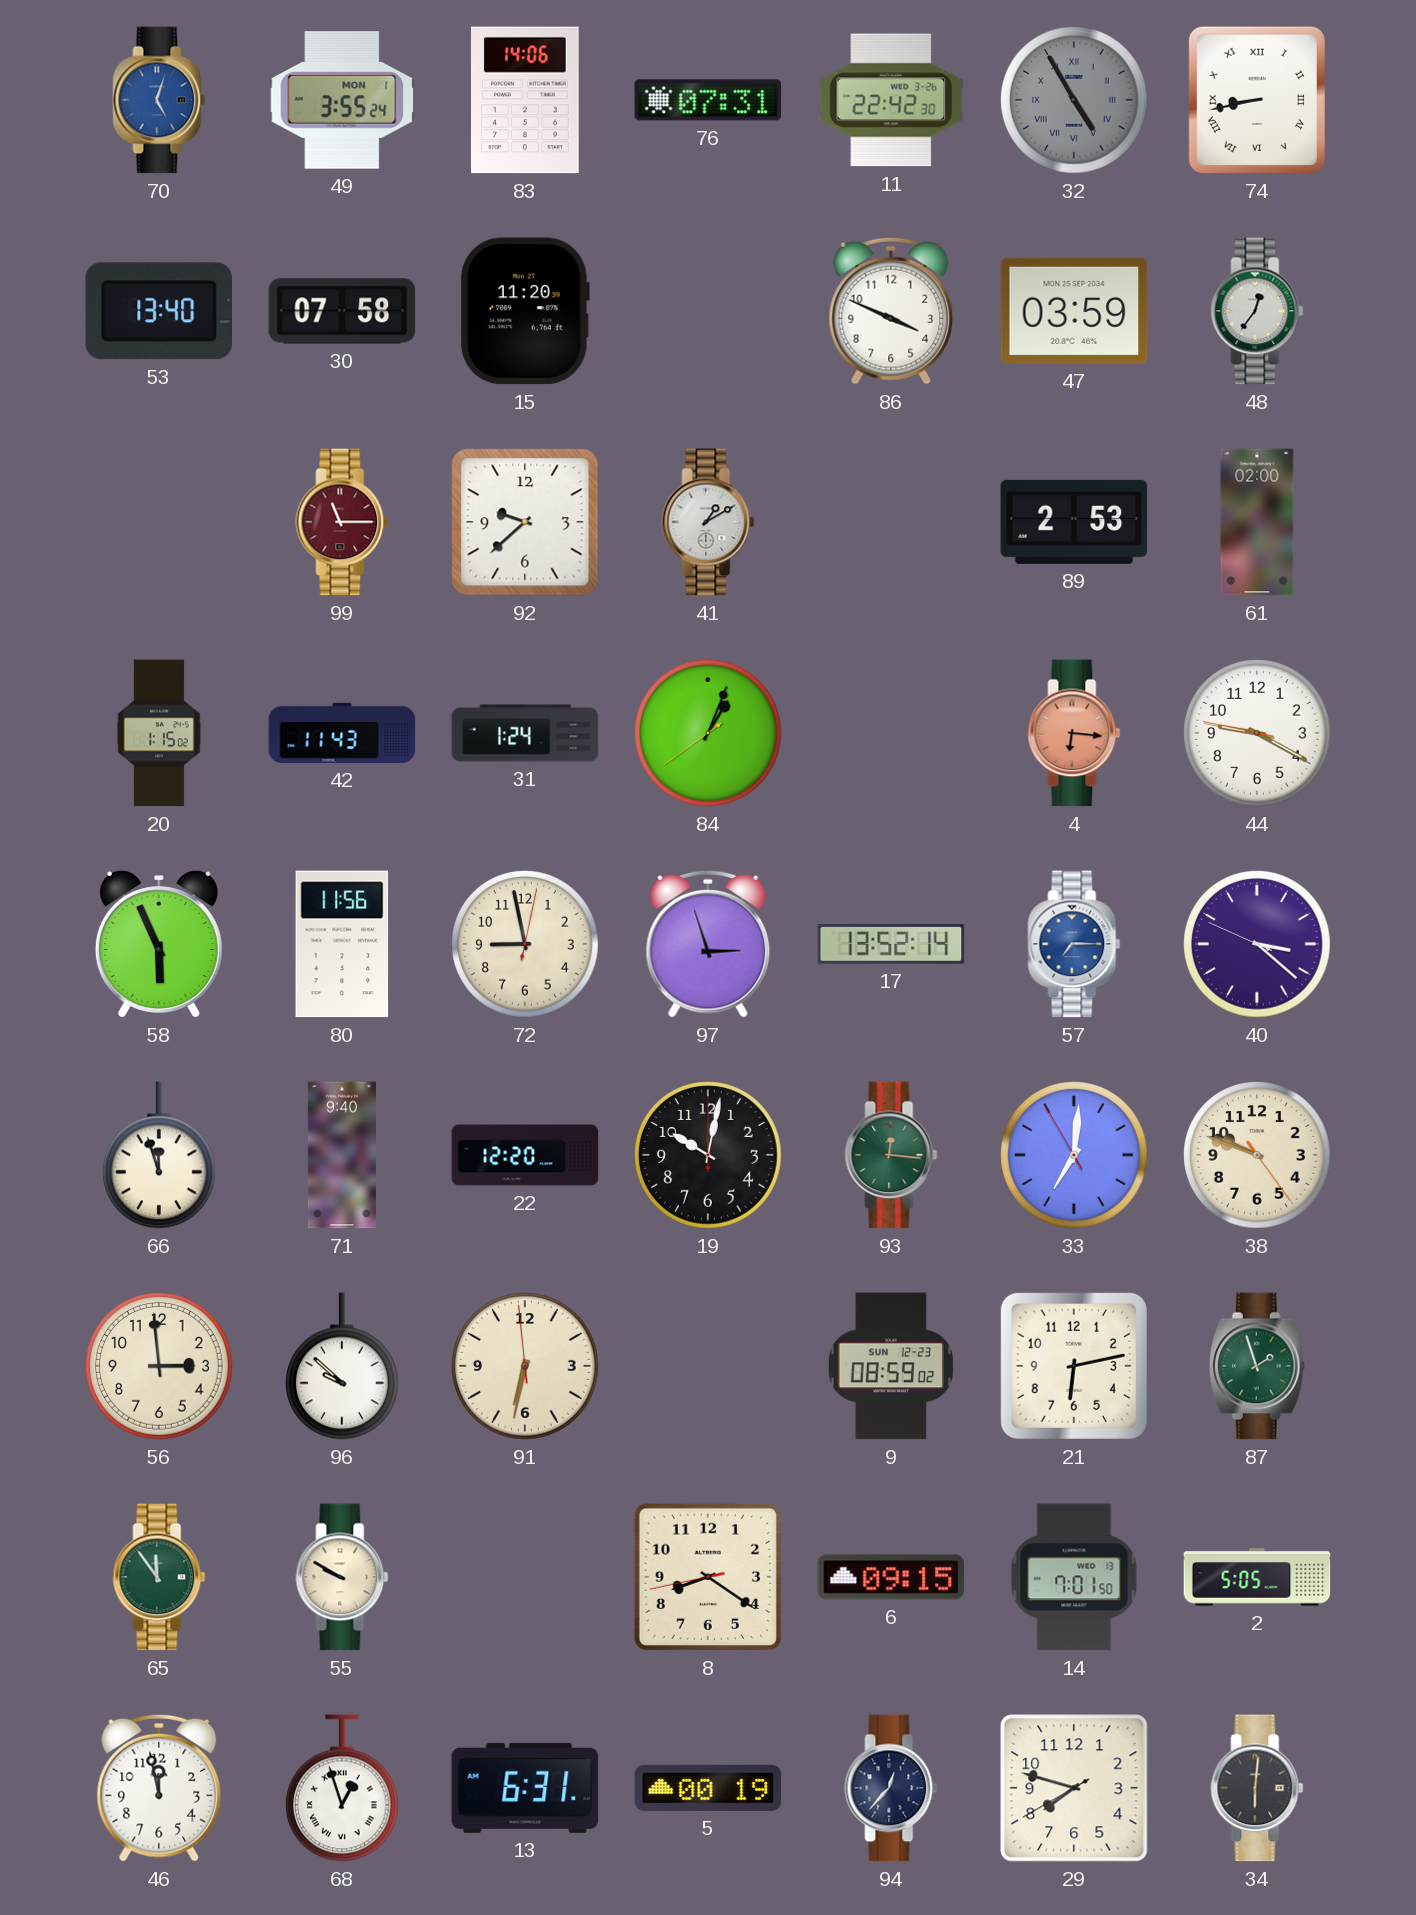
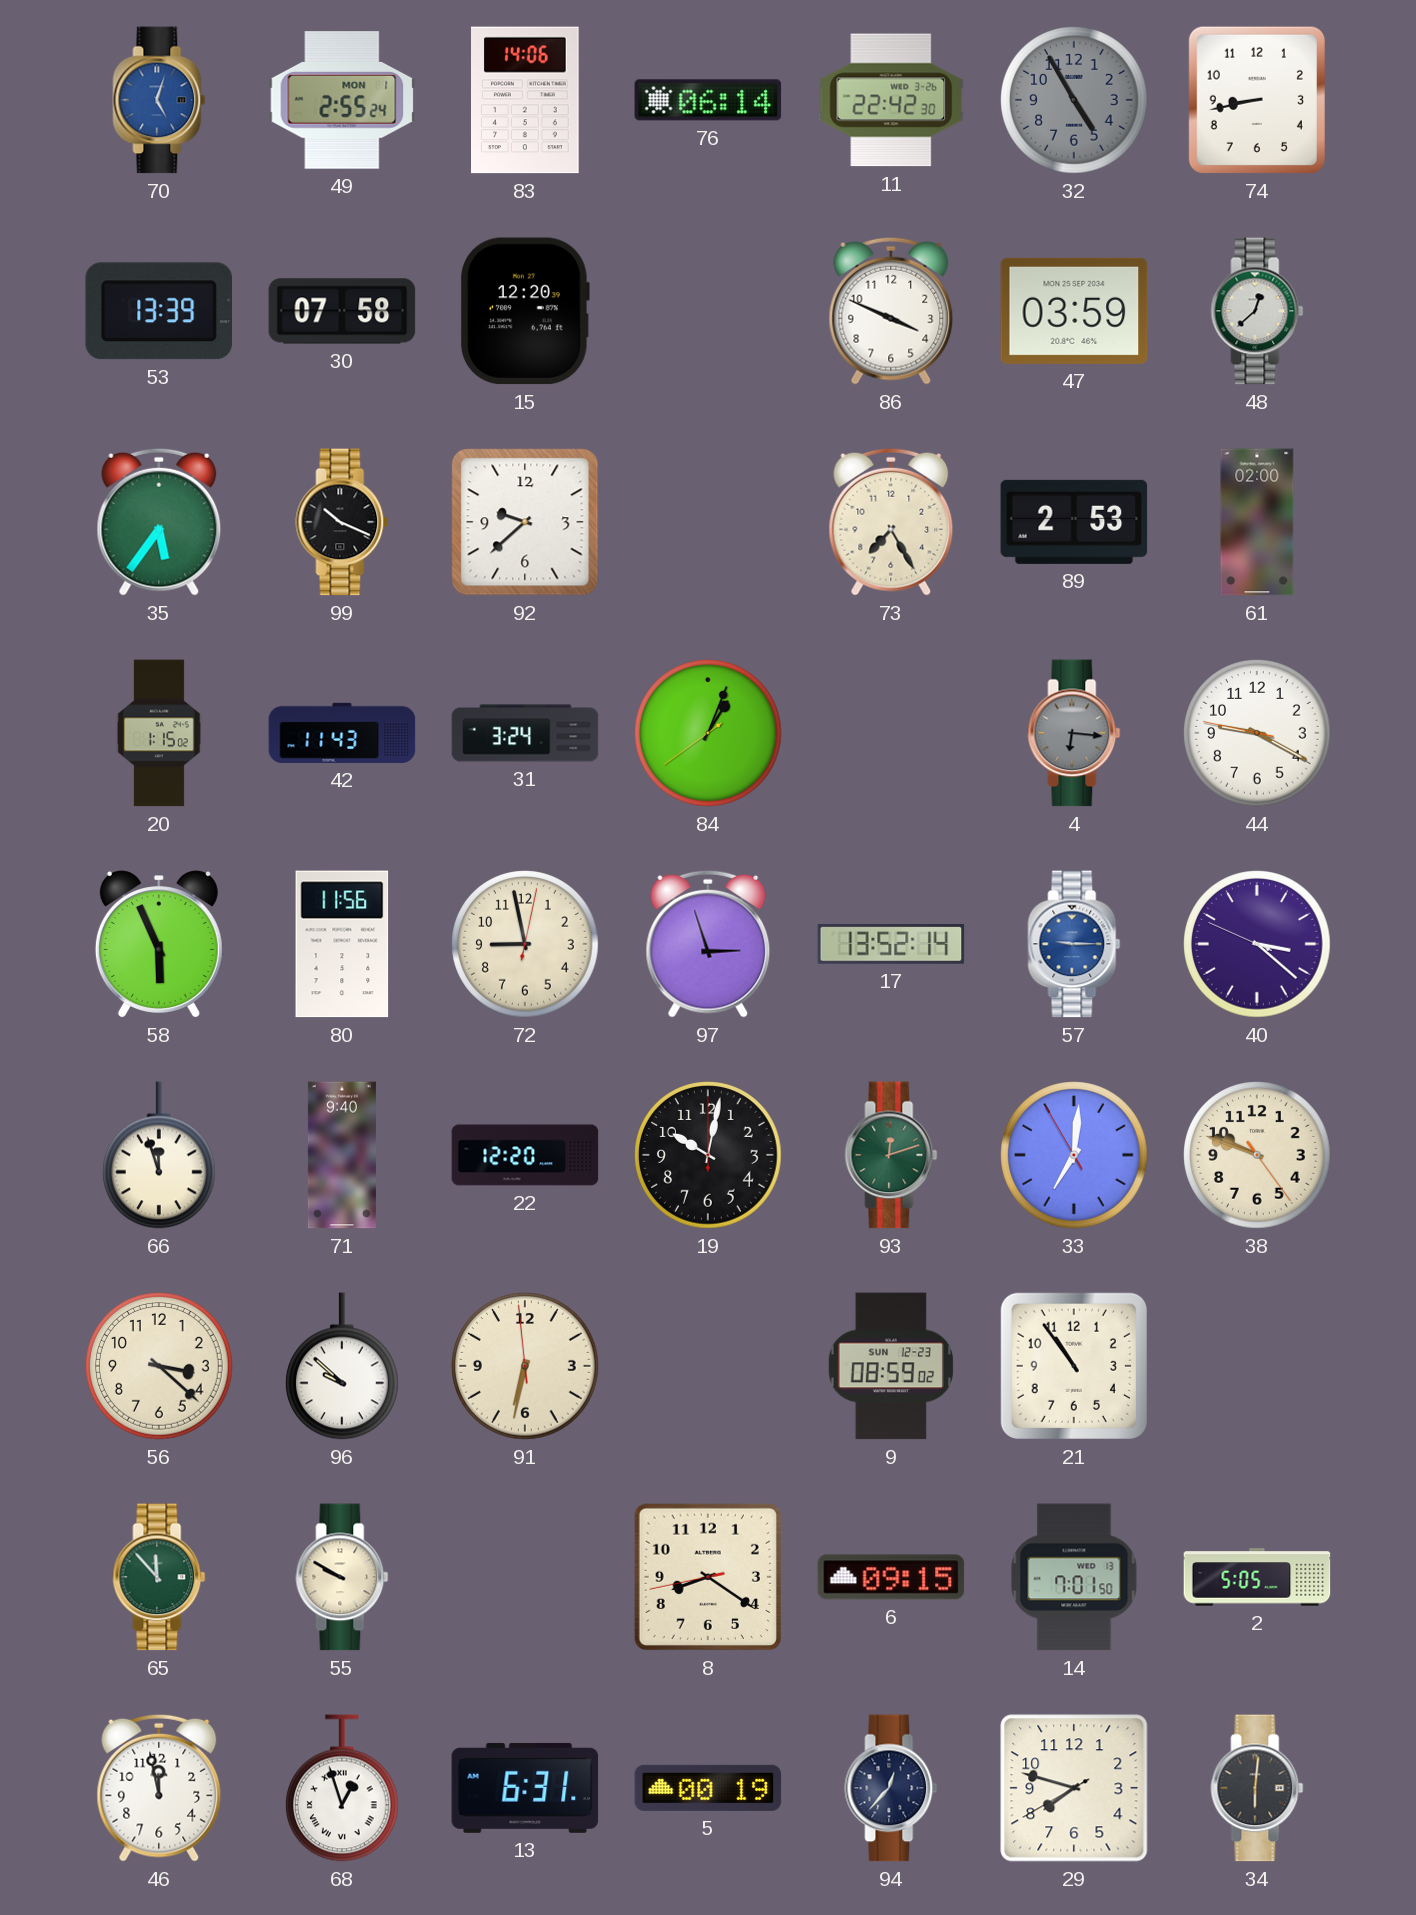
49: 3:55 -> 2:55 (342, 100)
76: 07:31 -> 06:14 (708, 100)
32 numerals: Roman -> Arabic (1074, 100)
74 numerals: Roman -> Arabic (1257, 100)
53: 13:40 -> 13:39 (158, 311)
15: 11:20 -> 12:20 (525, 311)
48: 12:36 -> 12:38 (1257, 311)
35: none -> 5:36 (159, 522)
99: 11:15 -> 10:19 (342, 522)
99 dial: burgundy -> black (342, 522)
41: 1:10 -> none (708, 522)
73: none -> 7:25 (891, 522)
31: 1:24 -> 3:24 (525, 733)
4 dial: salmon -> grey (1074, 733)
57: 7:15 -> 9:15 (1074, 944)
93: 12:16 -> 12:12 (891, 1155)
56: 2:59 -> 3:22 (159, 1366)
21: 6:13 -> 10:54 (1074, 1366)
87: 1:57 -> none (1257, 1366)
65: 11:54 -> 11:53 (159, 1577)
